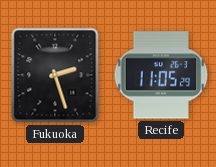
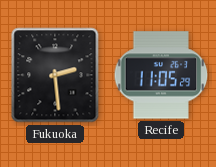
Fukuoka: 2:27 -> 2:29 (55, 75)
